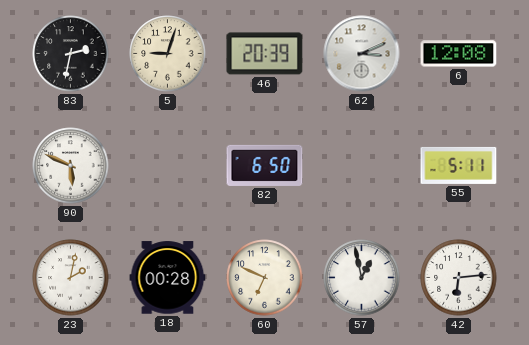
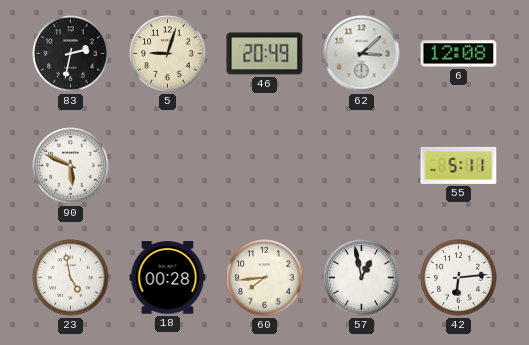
46: 20:39 -> 20:49 (265, 54)
62: 3:11 -> 3:08 (362, 54)
82: 6:50 -> none (265, 165)
23: 2:02 -> 4:58 (71, 278)
60: 6:49 -> 7:44 (265, 278)
